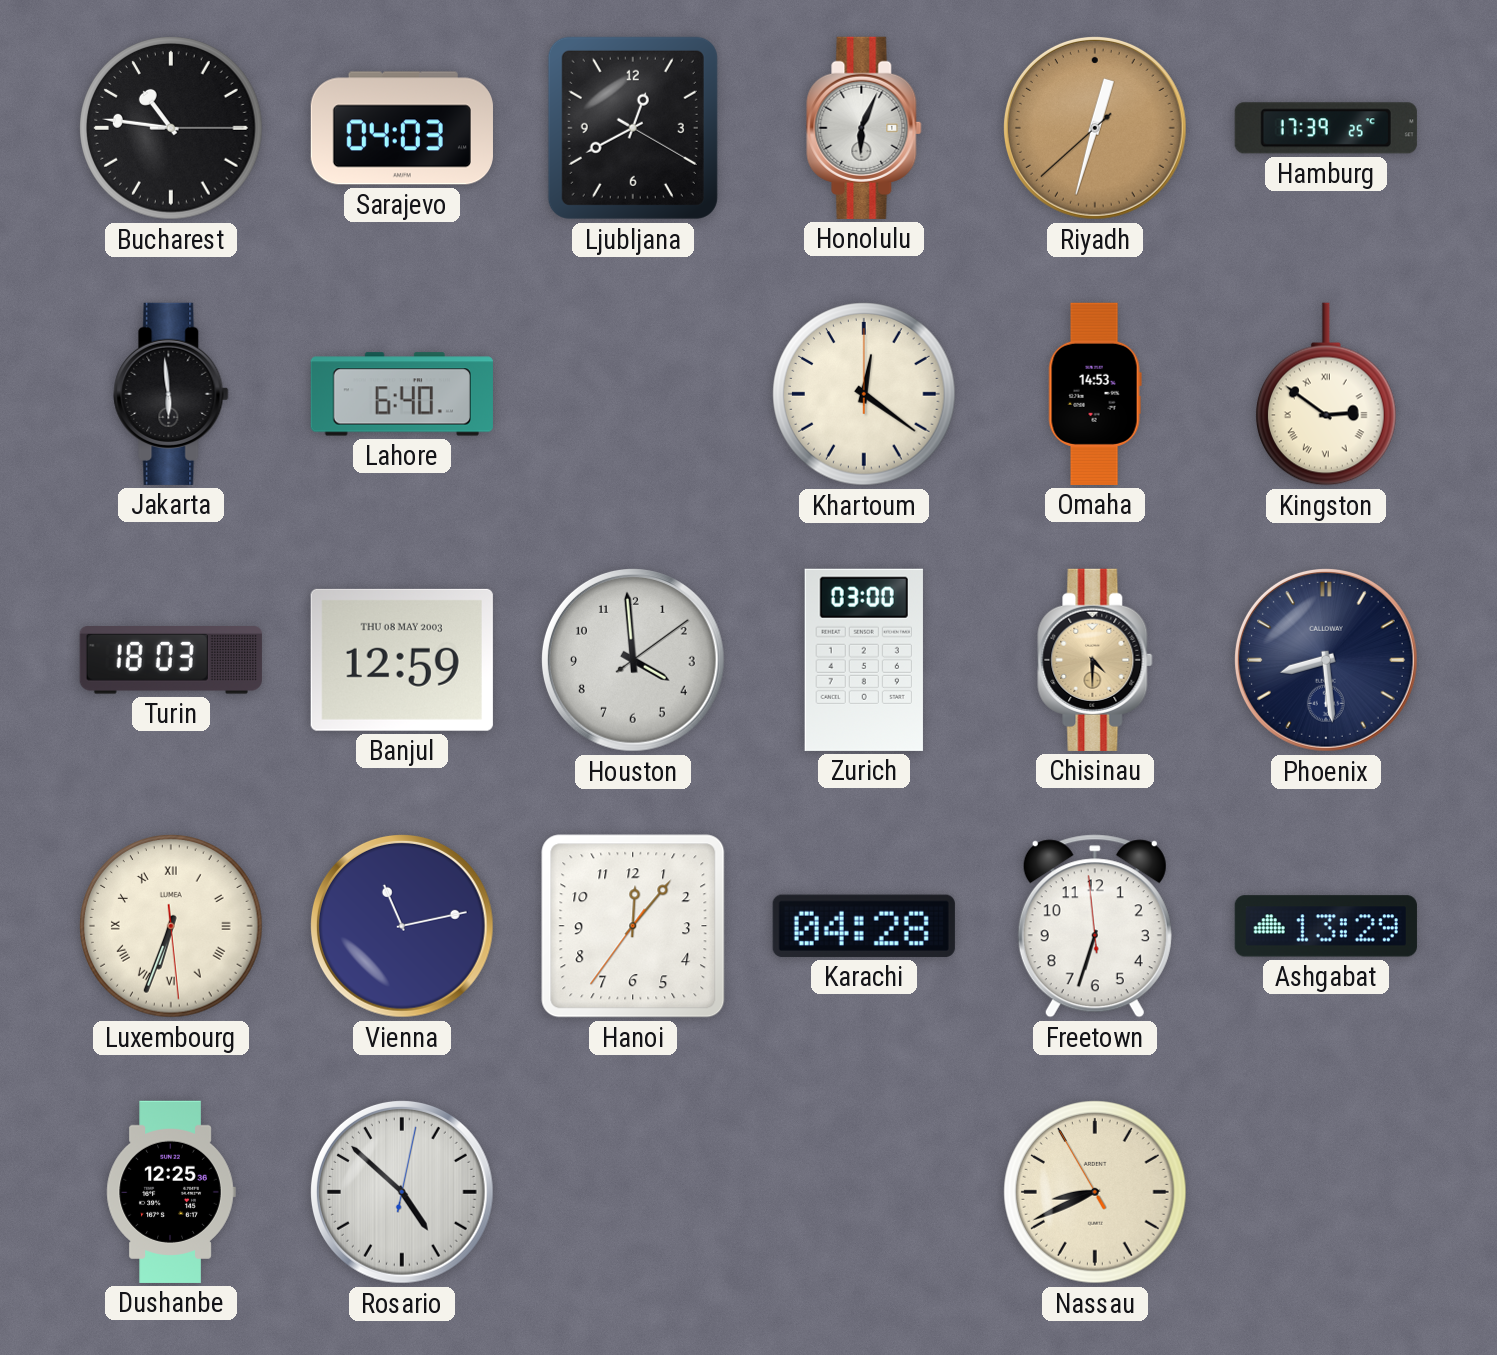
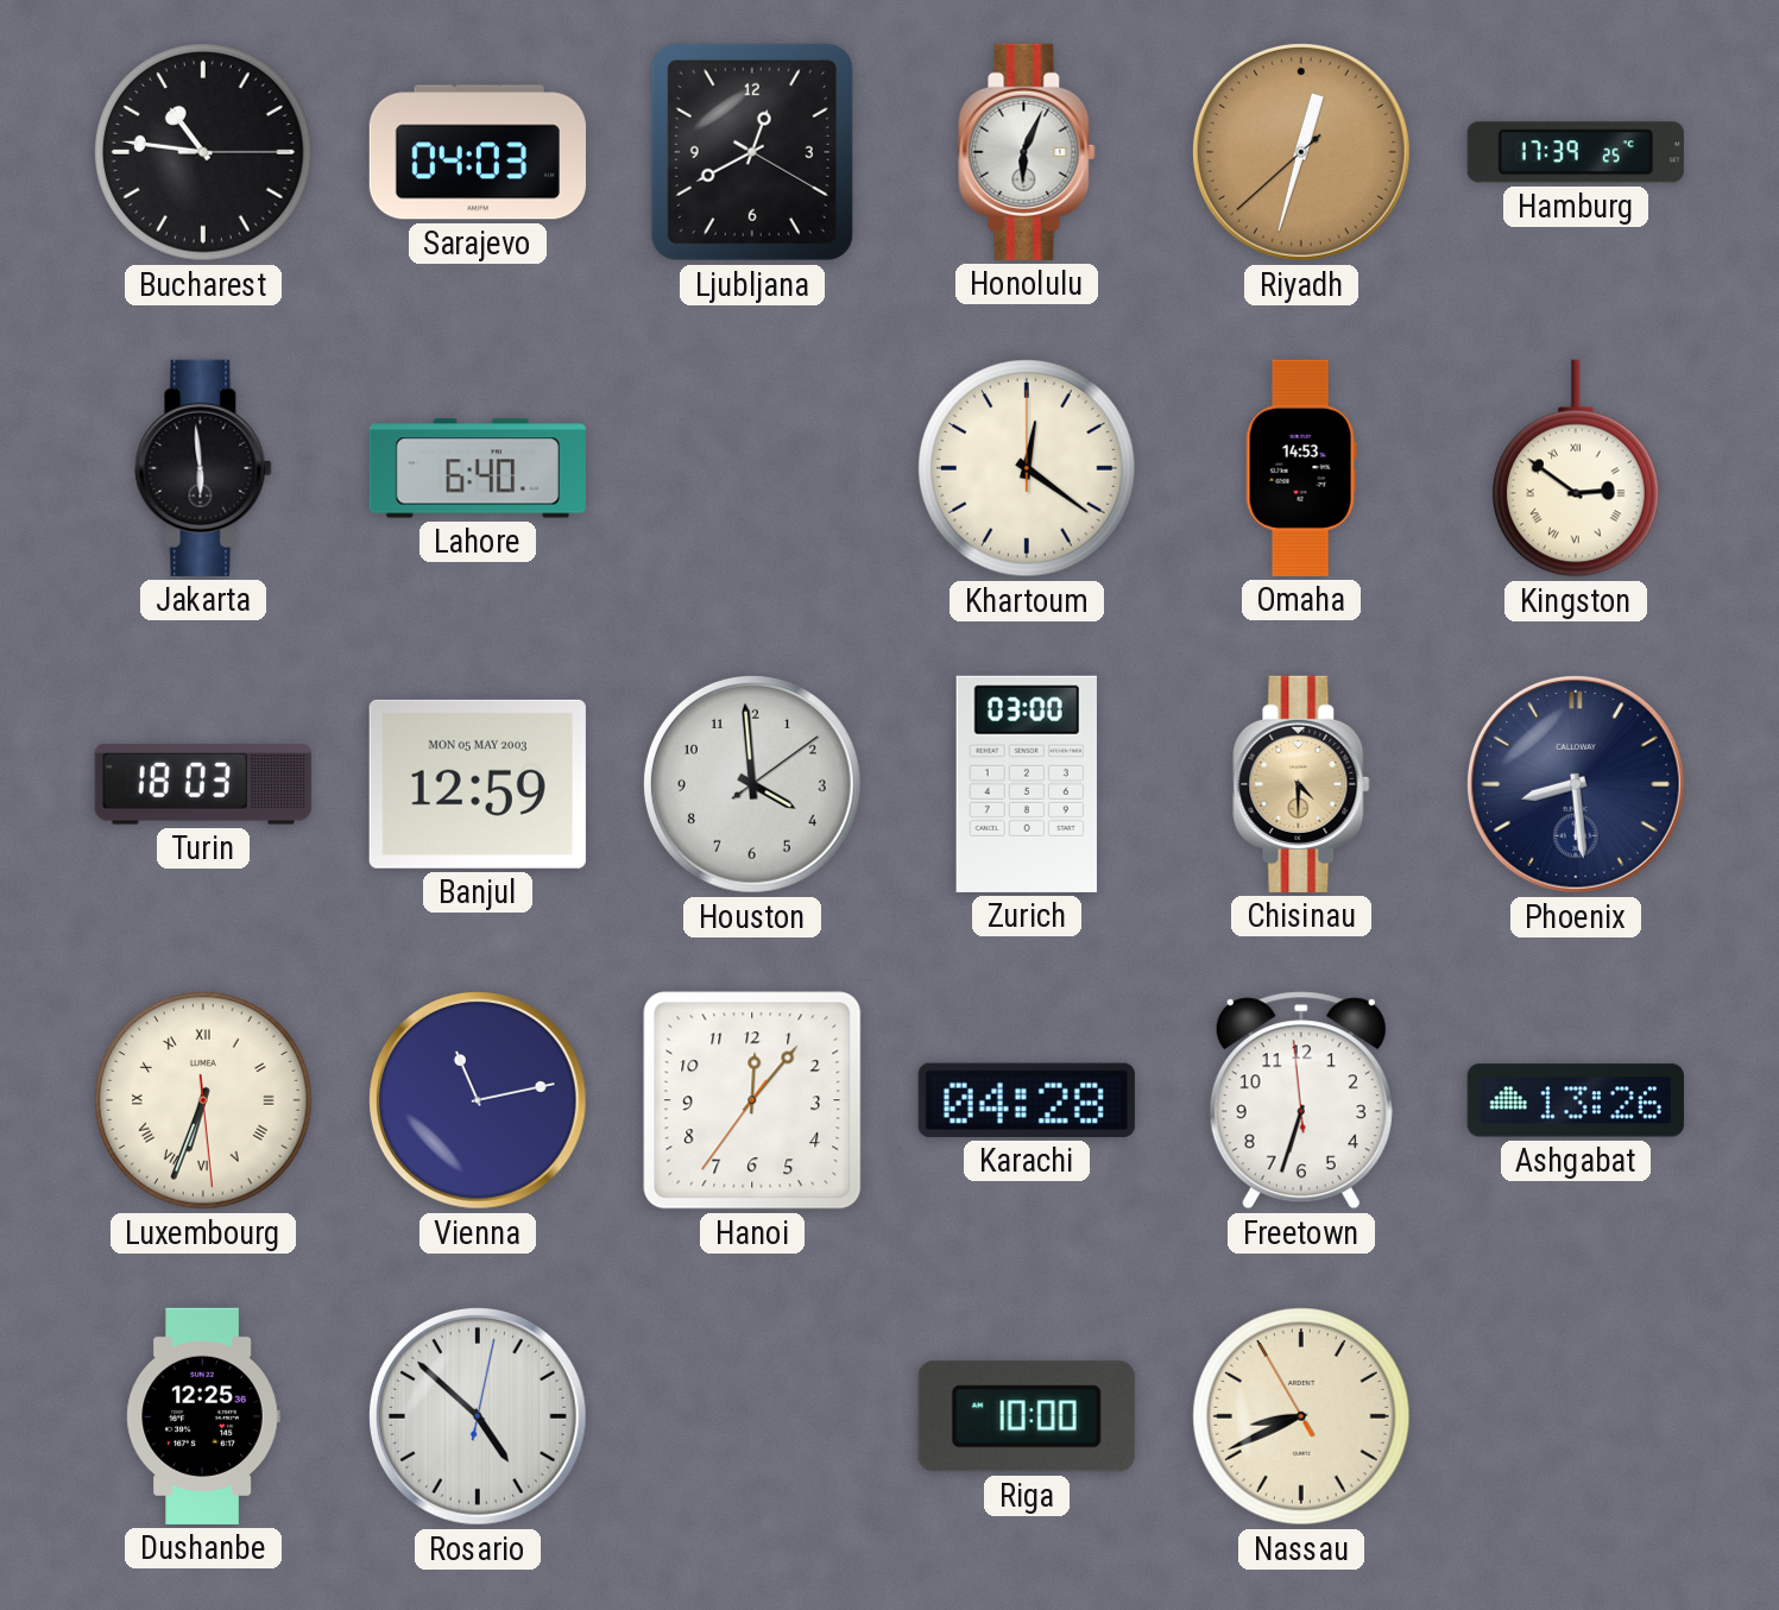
Banjul date: THU 08 MAY 2003 -> MON 05 MAY 2003 (478, 784)
Ashgabat: 13:29 -> 13:26 (1576, 1100)
Riga: none -> 10:00 (1027, 1416)
